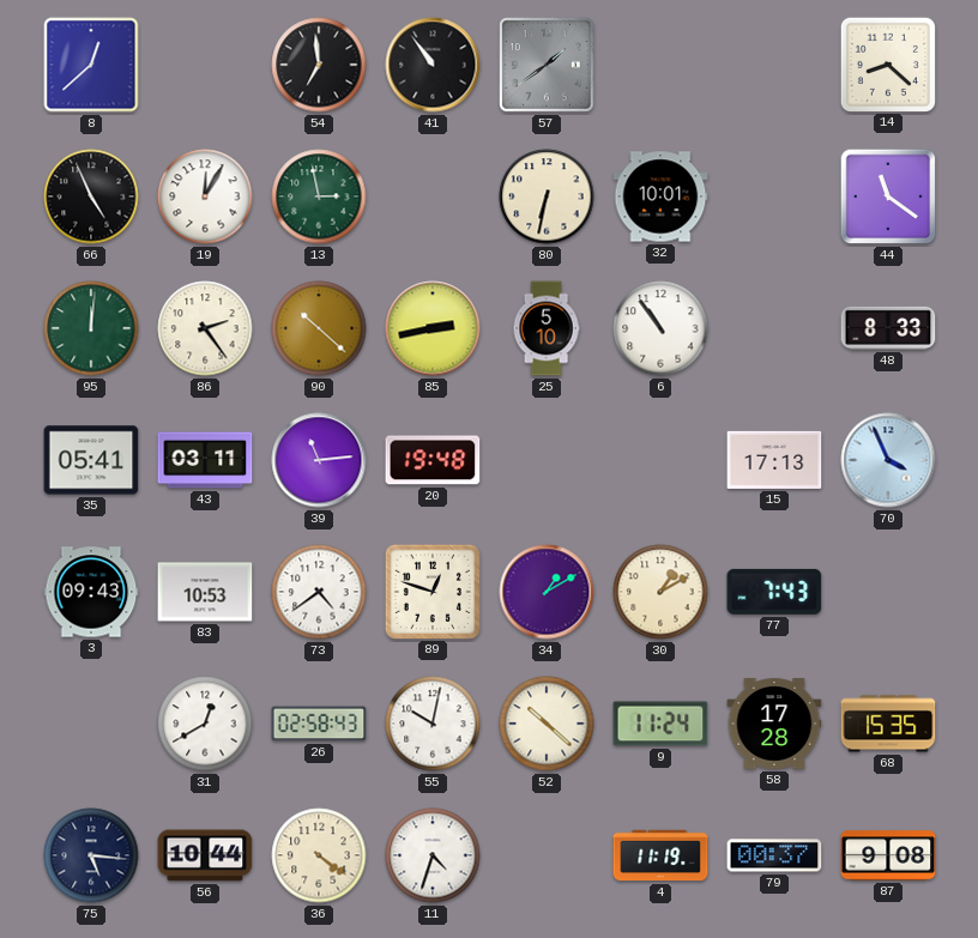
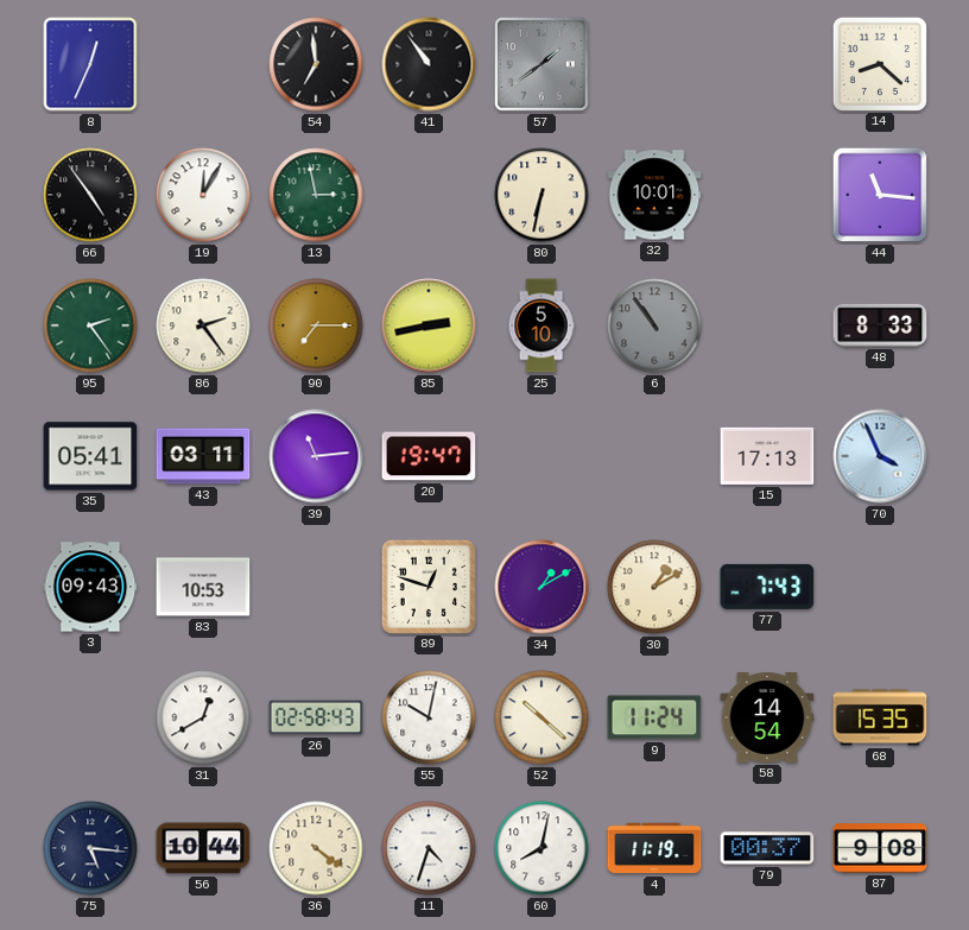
8: 12:38 -> 12:34 (90, 64)
66: 4:56 -> 4:54 (90, 195)
44: 11:21 -> 11:16 (880, 195)
95: 12:01 -> 2:24 (90, 325)
90: 10:22 -> 7:15 (316, 325)
6 dial: white -> grey (654, 325)
20: 19:48 -> 19:47 (429, 456)
73: 4:39 -> none (319, 592)
58: 17:28 -> 14:54 (767, 717)
60: none -> 8:02 (541, 848)
